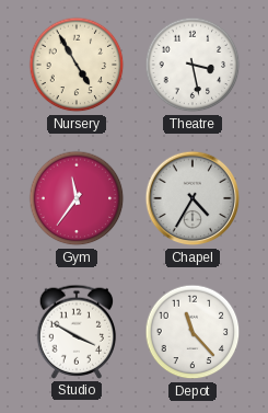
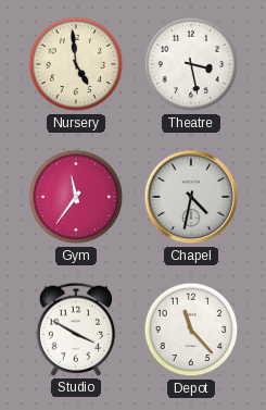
Nursery: 4:55 -> 4:59 (76, 64)
Chapel: 4:35 -> 4:32 (191, 197)
